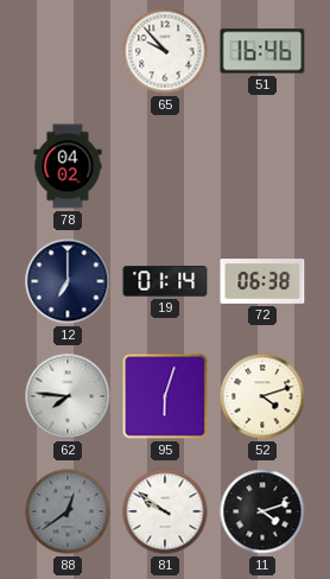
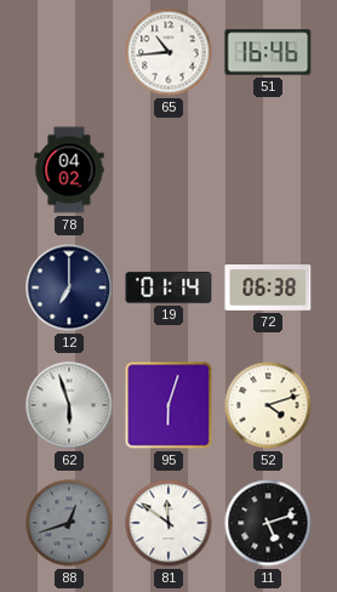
65: 9:53 -> 10:44 (168, 52)
62: 7:46 -> 5:57 (69, 405)
88: 12:39 -> 12:42 (69, 523)
81: 9:51 -> 11:51 (168, 523)
11: 4:12 -> 5:12 (268, 523)
